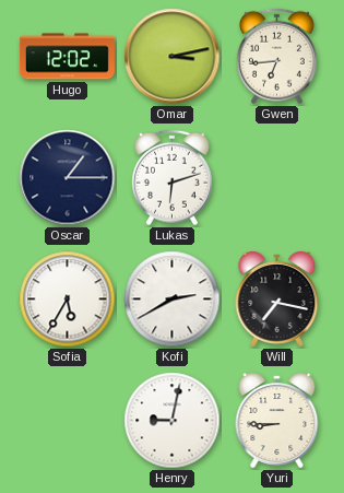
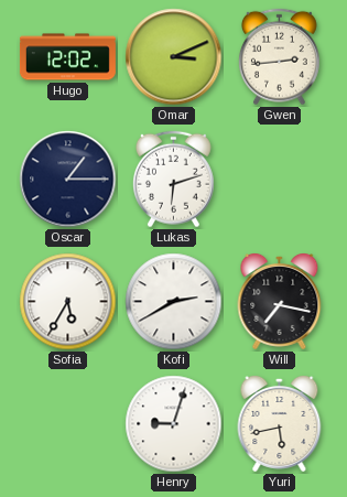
Omar: 3:13 -> 3:11 (174, 57)
Gwen: 6:44 -> 2:44 (279, 57)
Henry: 9:02 -> 9:03 (174, 424)
Yuri: 8:45 -> 5:43 (280, 424)
